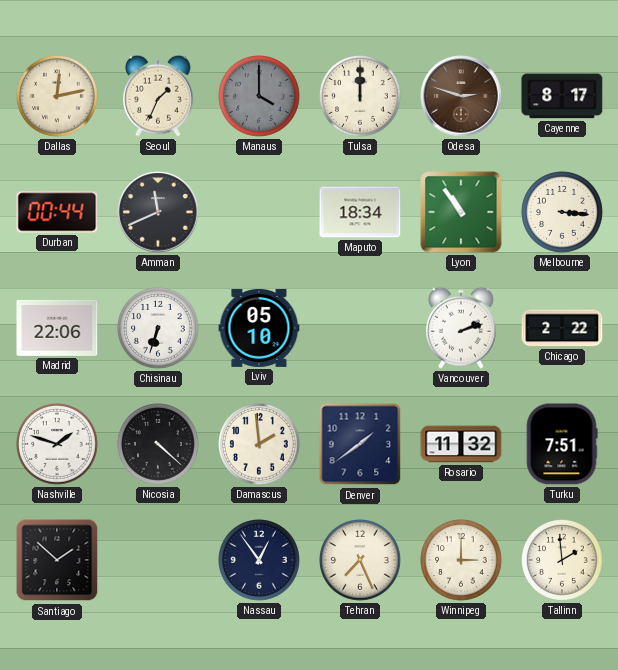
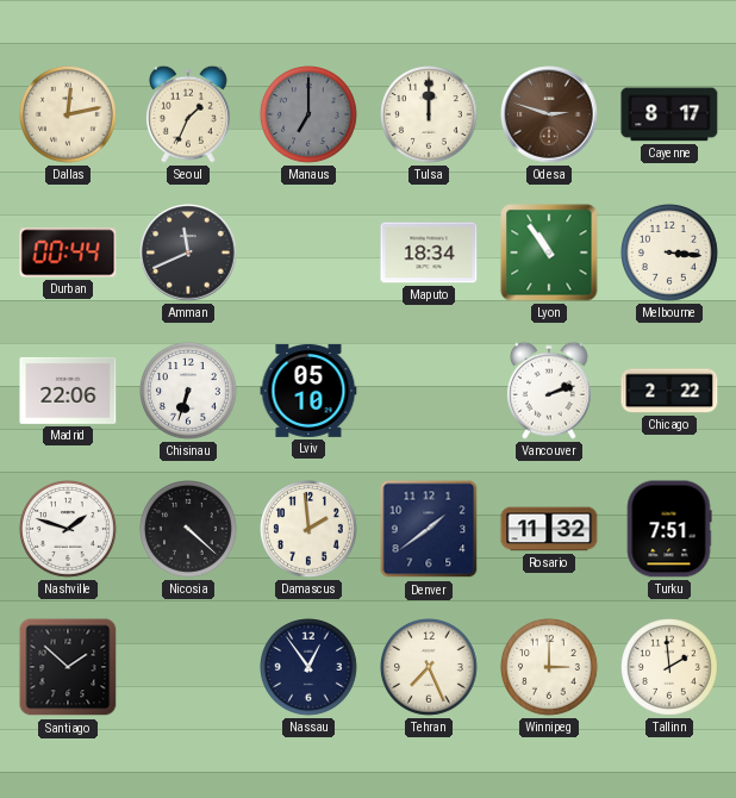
Manaus: 4:00 -> 7:00 (310, 116)
